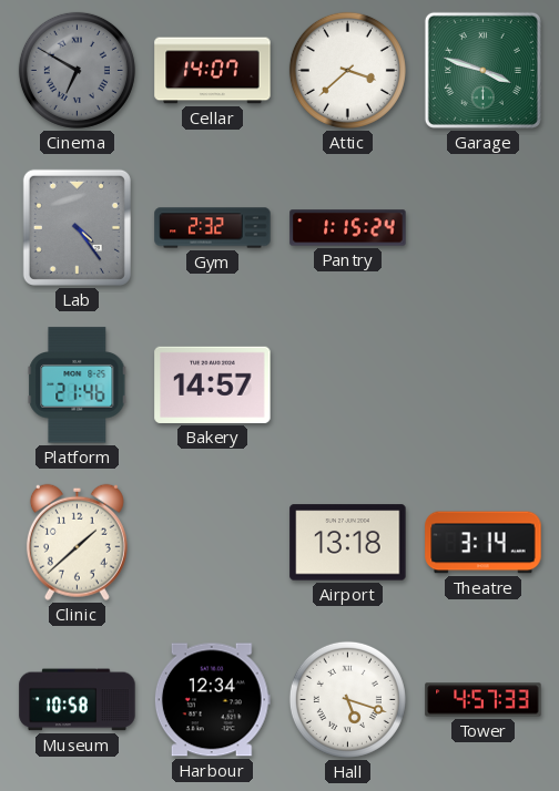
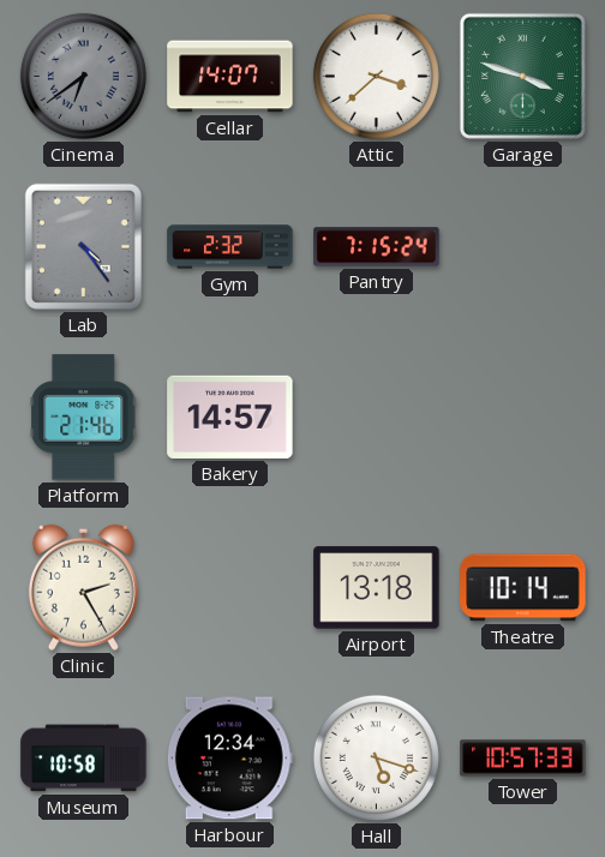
Cinema: 6:50 -> 6:39 (83, 76)
Pantry: 1:15 -> 7:15 (377, 247)
Clinic: 1:38 -> 2:25 (83, 587)
Theatre: 3:14 -> 10:14 (523, 588)
Tower: 4:57 -> 10:57 (523, 759)
